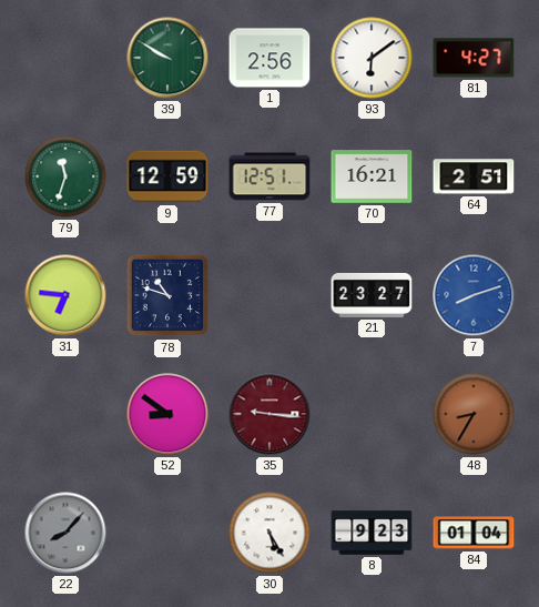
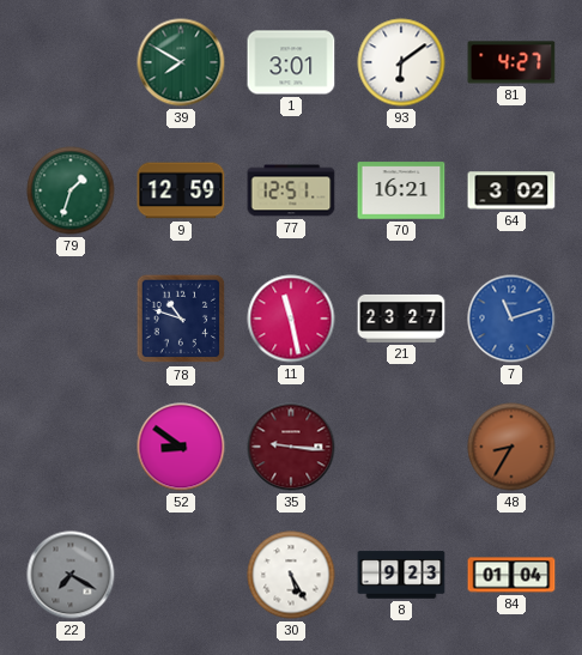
39: 9:50 -> 7:50 (181, 62)
1: 2:56 -> 3:01 (291, 62)
79: 11:33 -> 1:33 (71, 190)
64: 2:51 -> 3:02 (511, 190)
31: 6:46 -> none (65, 295)
11: none -> 11:28 (291, 319)
7: 8:12 -> 11:12 (511, 319)
22: 8:07 -> 7:20 (71, 575)
